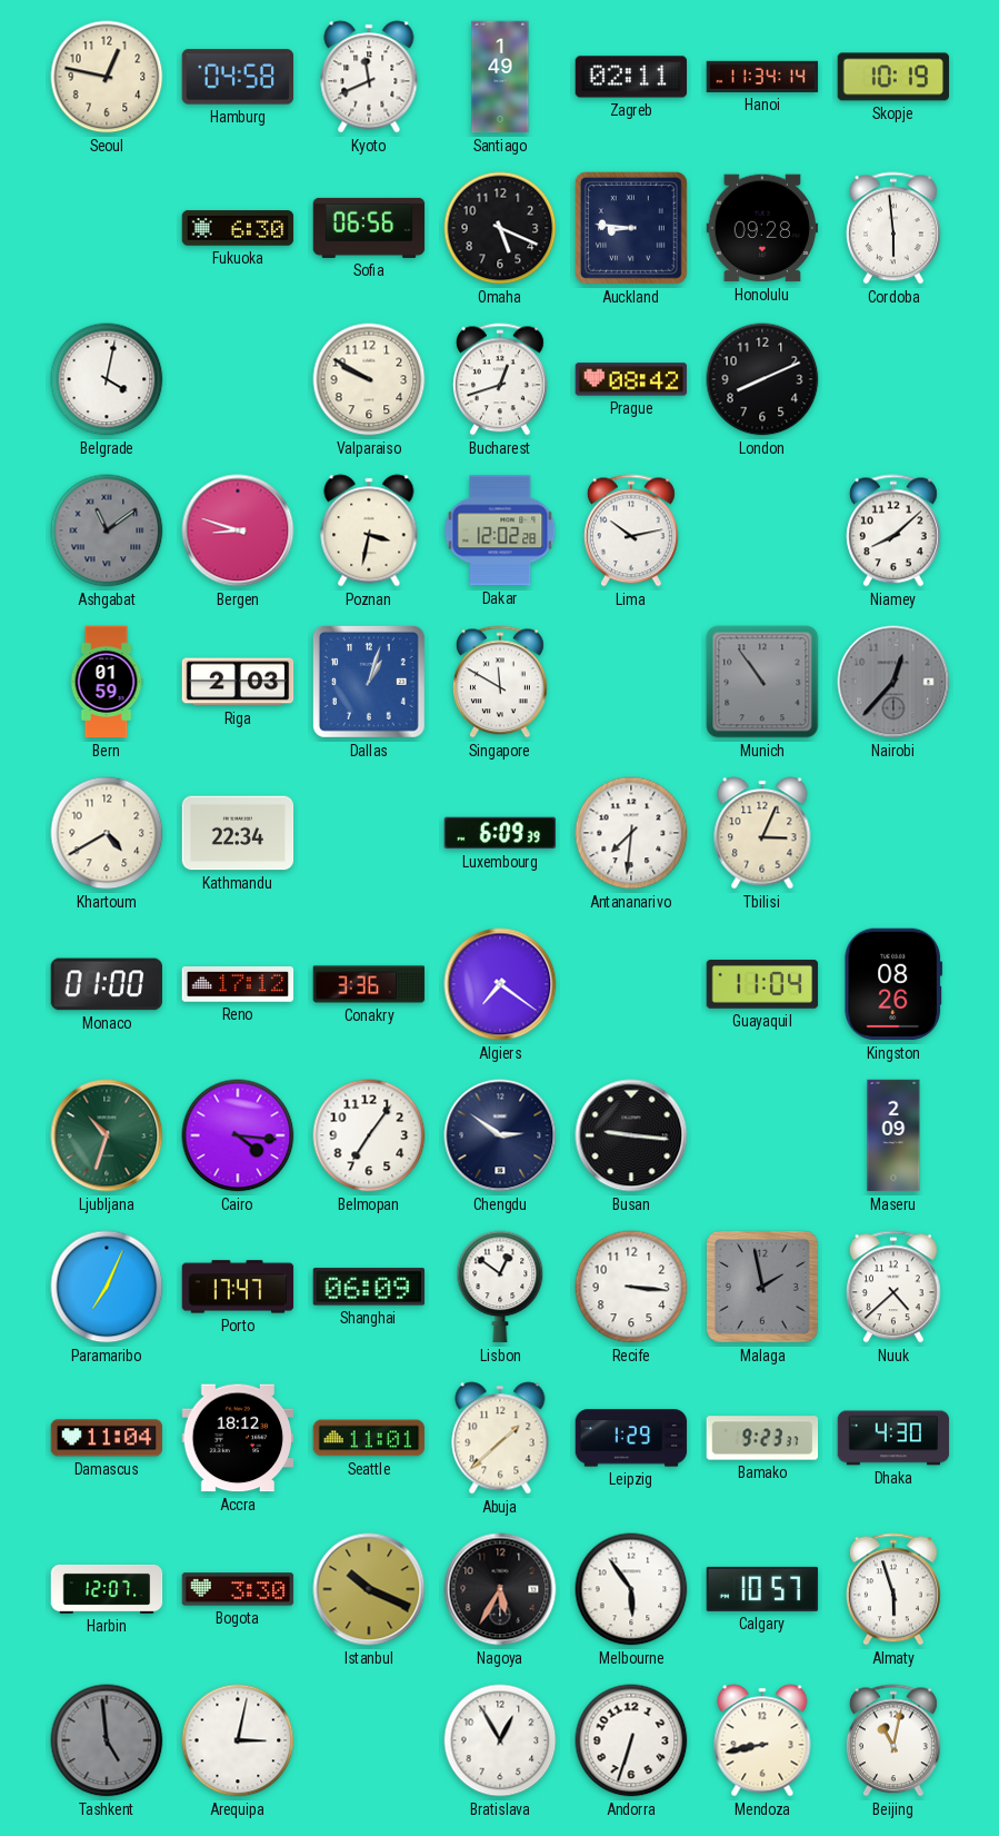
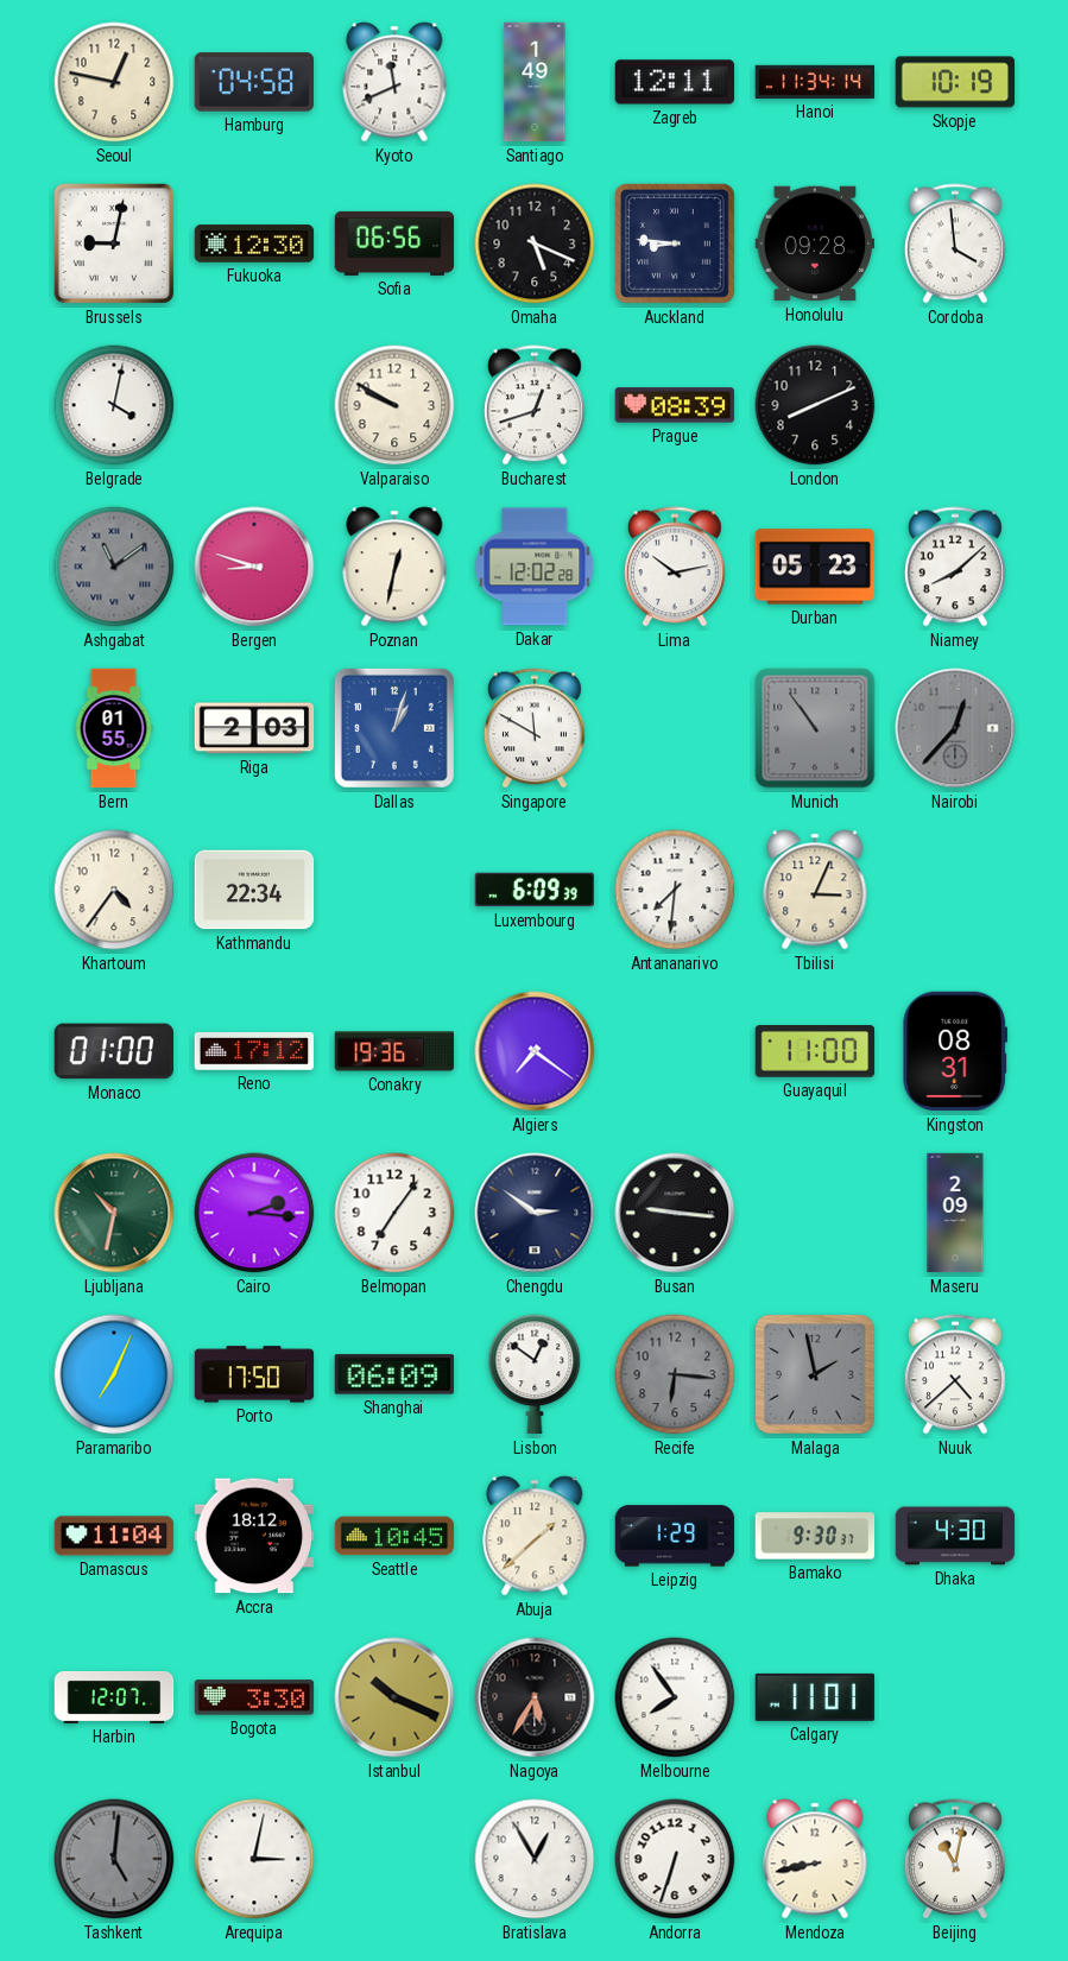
Zagreb: 02:11 -> 12:11 (675, 82)
Brussels: none -> 9:02 (114, 243)
Fukuoka: 6:30 -> 12:30 (254, 243)
Cordoba: 5:59 -> 3:59 (955, 243)
Prague: 08:42 -> 08:39 (675, 405)
Poznan: 3:32 -> 12:32 (394, 567)
Durban: none -> 05:23 (815, 567)
Bern: 01:59 -> 01:55 (114, 728)
Khartoum: 4:40 -> 4:36 (114, 890)
Conakry: 3:36 -> 19:36 (394, 1051)
Guayaquil: 11:04 -> 11:00 (815, 1051)
Kingston: 08:26 -> 08:31 (955, 1051)
Ljubljana: 10:33 -> 10:32 (114, 1213)
Cairo: 4:16 -> 2:16 (254, 1213)
Porto: 17:47 -> 17:50 (254, 1374)
Recife: 3:16 -> 6:16 (675, 1374)
Recife dial: white -> grey (675, 1374)
Seattle: 11:01 -> 10:45 (394, 1536)
Bamako: 9:23 -> 9:30 (815, 1536)
Melbourne: 5:54 -> 7:54 (675, 1697)
Calgary: 10:57 -> 11:01 (815, 1697)
Almaty: 5:57 -> none (893, 1589)
Tashkent: 4:59 -> 5:01 (114, 1859)
